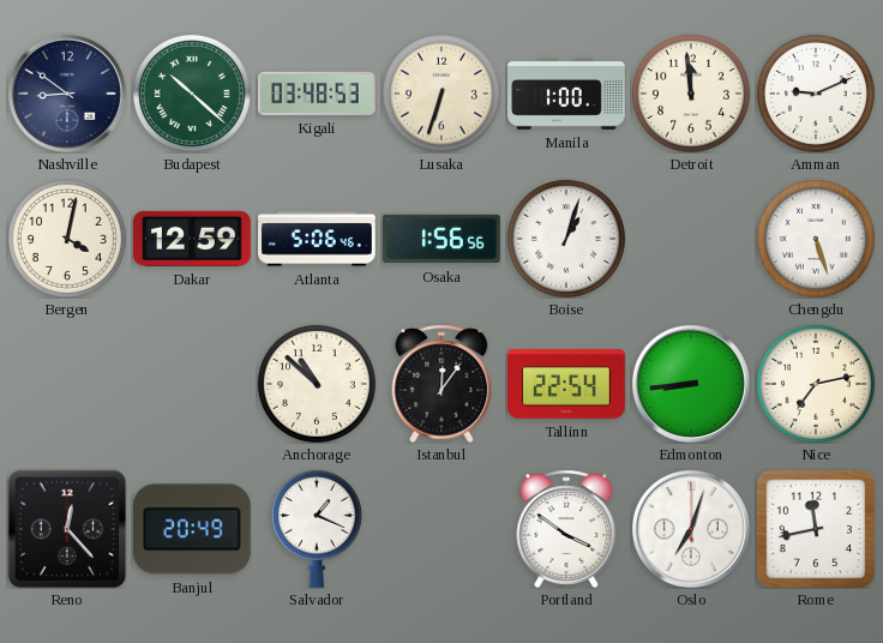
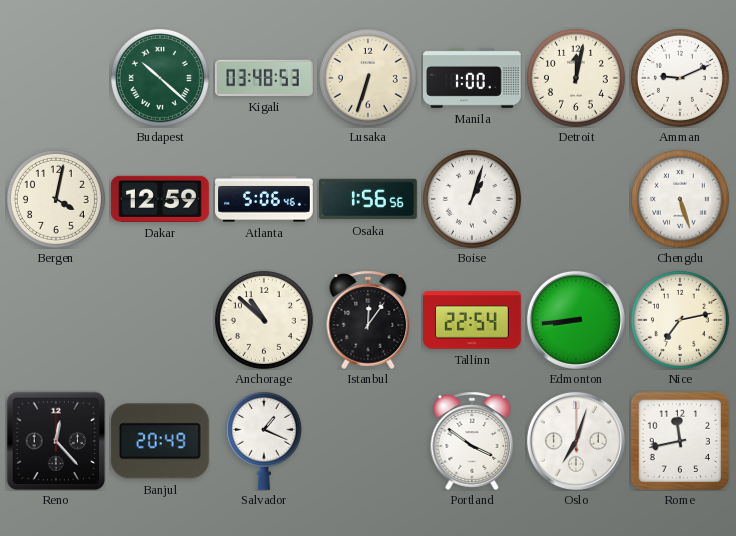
Nashville: 8:51 -> none (67, 94)
Detroit: 11:59 -> 12:02 (576, 78)
